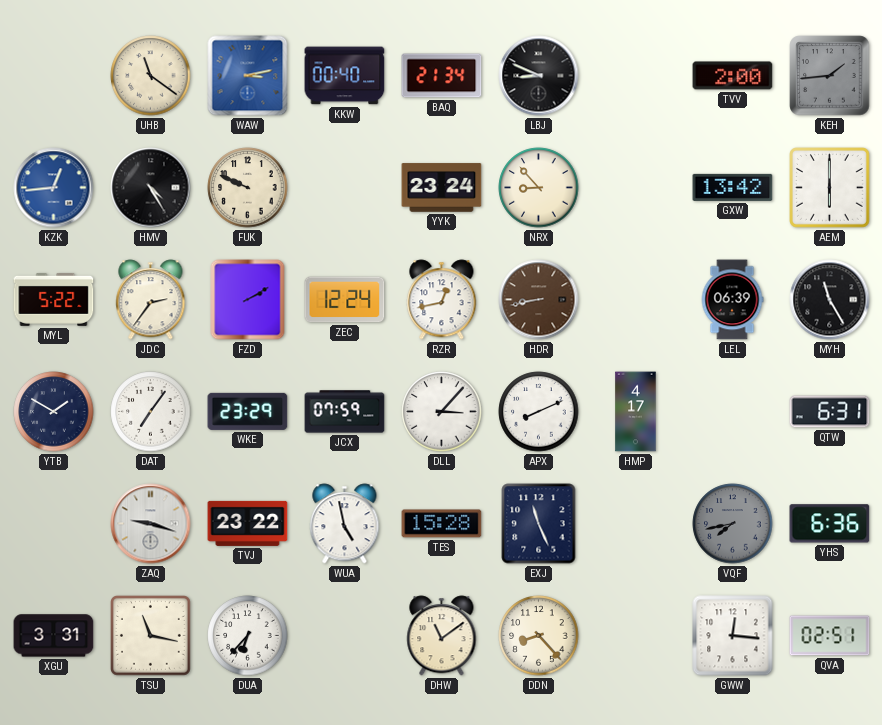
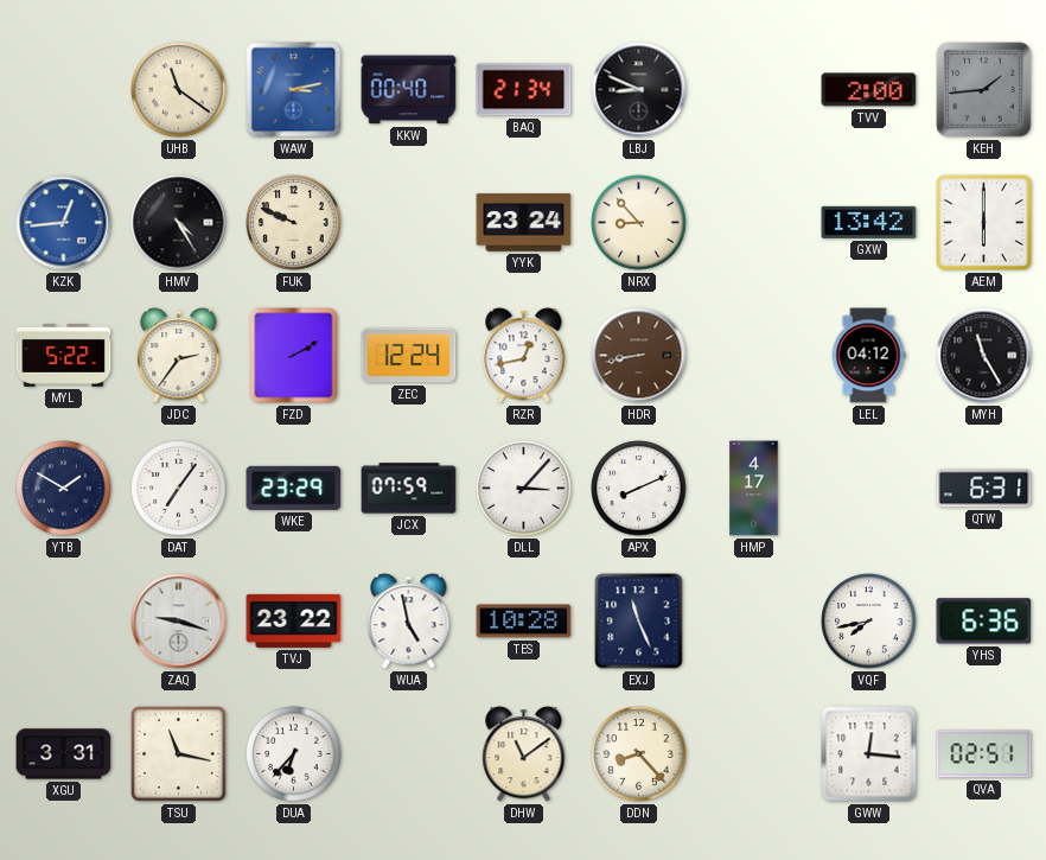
LEL: 06:39 -> 04:12 (868, 356)
TES: 15:28 -> 10:28 (524, 622)
VQF dial: grey -> white (869, 622)
